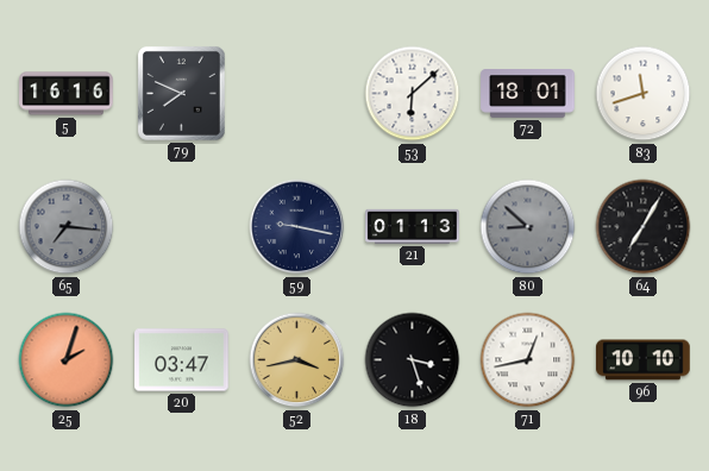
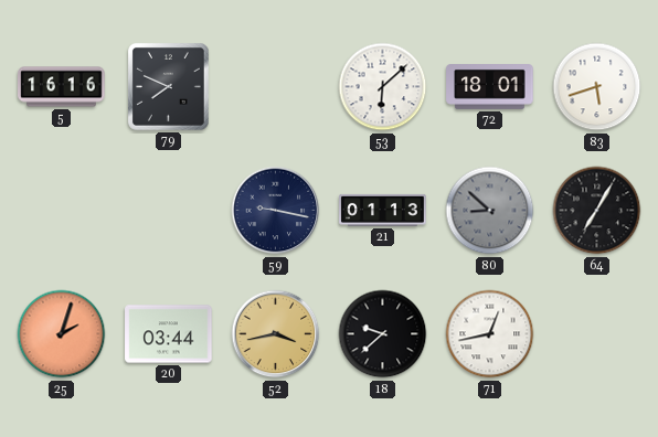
83: 11:42 -> 5:42 (597, 87)
65: 7:16 -> none (67, 227)
20: 03:47 -> 03:44 (169, 334)
18: 3:27 -> 9:38 (383, 334)
96: 10:10 -> none (644, 360)
